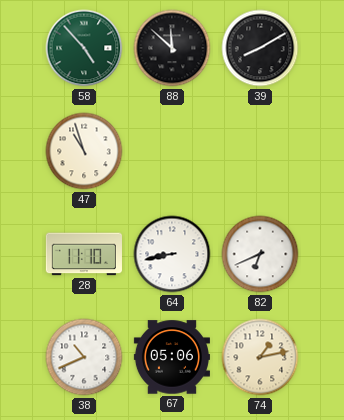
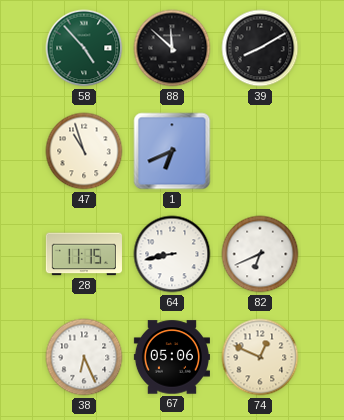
1: none -> 6:41 (172, 151)
28: 11:10 -> 11:15 (84, 254)
38: 10:41 -> 6:26 (84, 357)
74: 1:13 -> 12:49 (260, 357)
